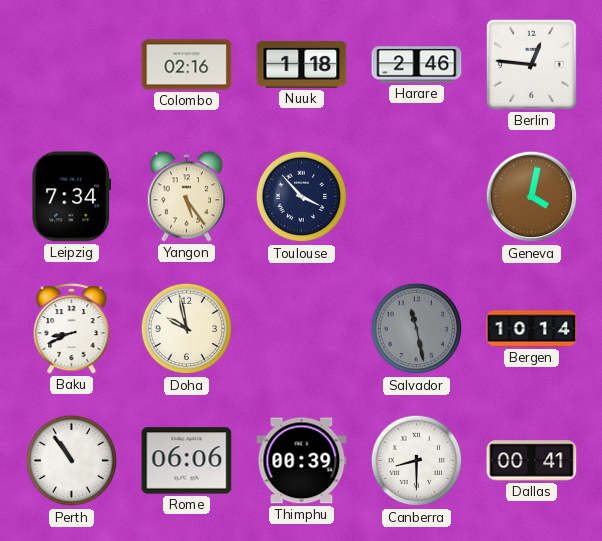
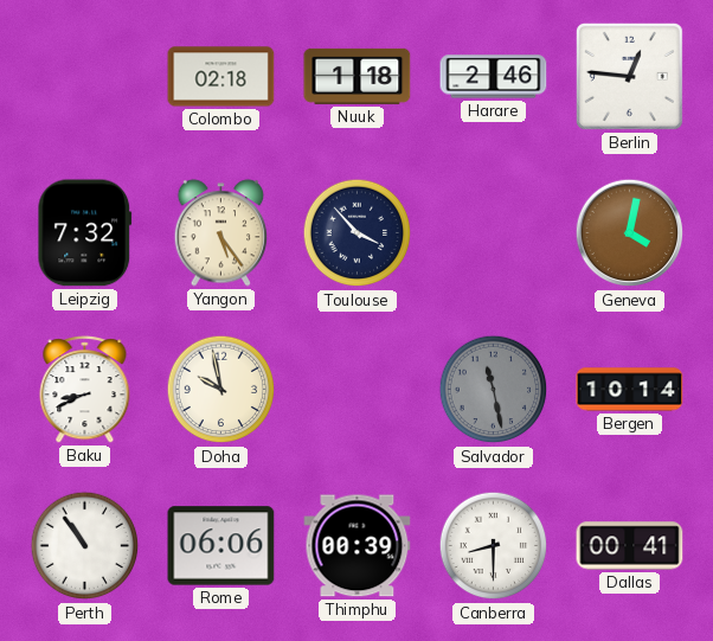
Colombo: 02:16 -> 02:18 (221, 77)
Leipzig: 7:34 -> 7:32 (85, 233)
